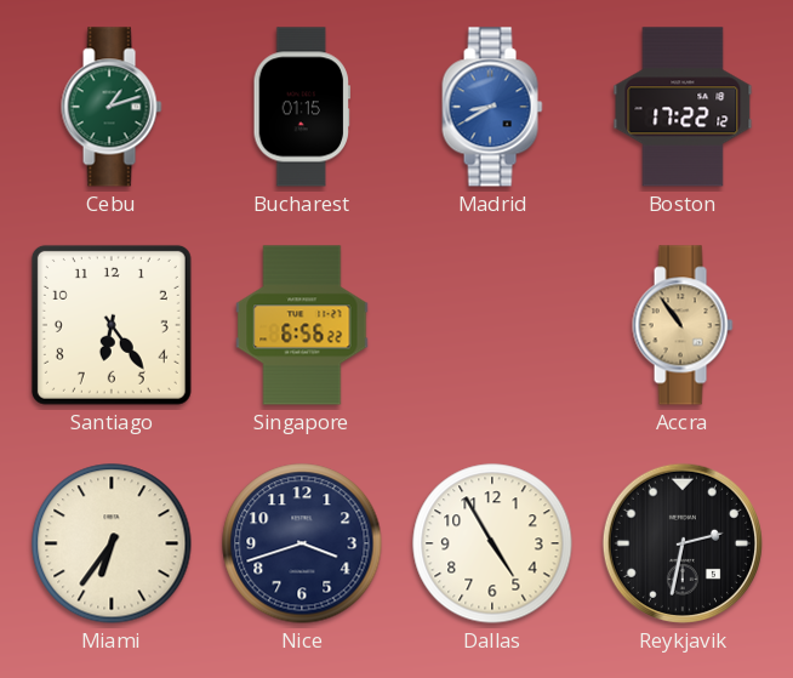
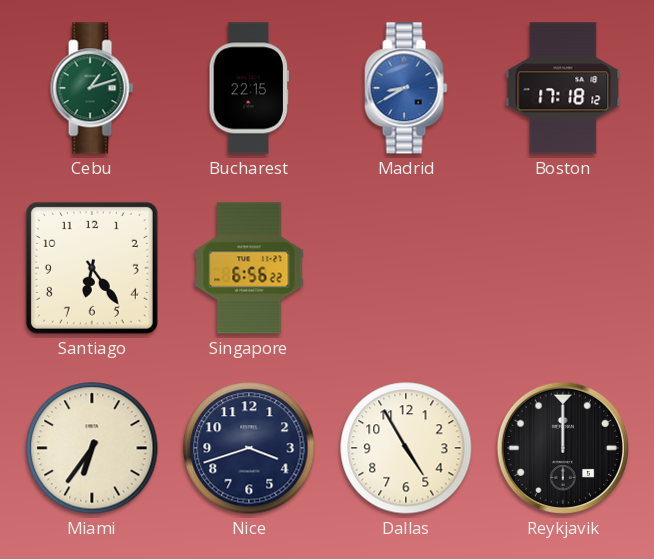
Bucharest: 01:15 -> 22:15 (248, 88)
Boston: 17:22 -> 17:18 (563, 88)
Accra: 10:54 -> none (683, 325)
Reykjavik: 2:32 -> 12:00 (563, 448)
